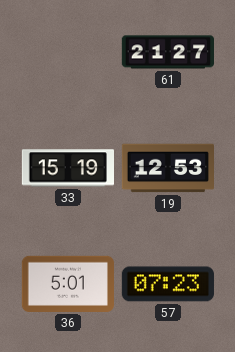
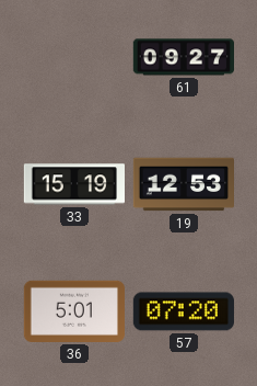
61: 21:27 -> 09:27 (183, 57)
57: 07:23 -> 07:20 (184, 311)
